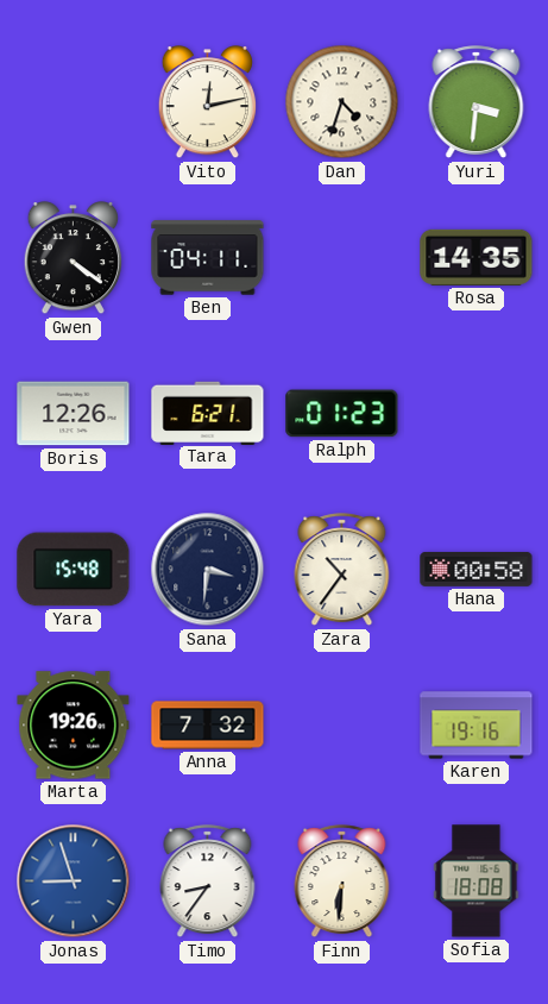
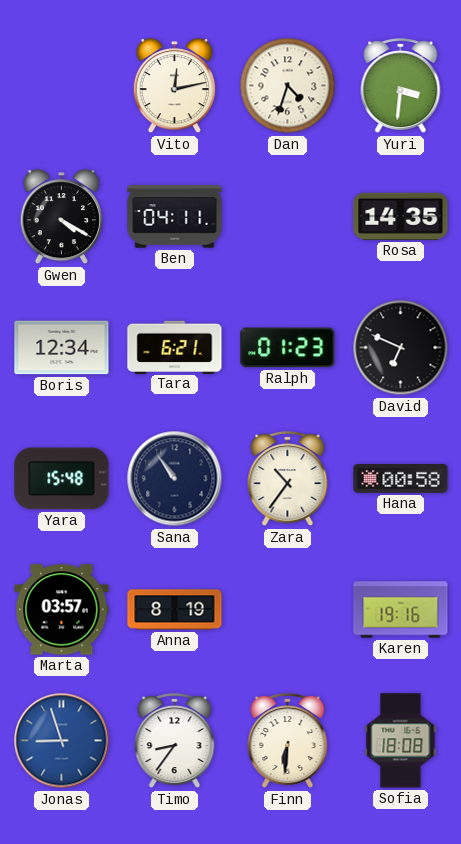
Gwen: 4:21 -> 4:20 (61, 217)
Boris: 12:26 -> 12:34 (62, 348)
David: none -> 6:49 (401, 348)
Sana: 3:31 -> 10:54 (175, 479)
Marta: 19:26 -> 03:57 (62, 610)
Anna: 7:32 -> 8:19 (175, 610)
